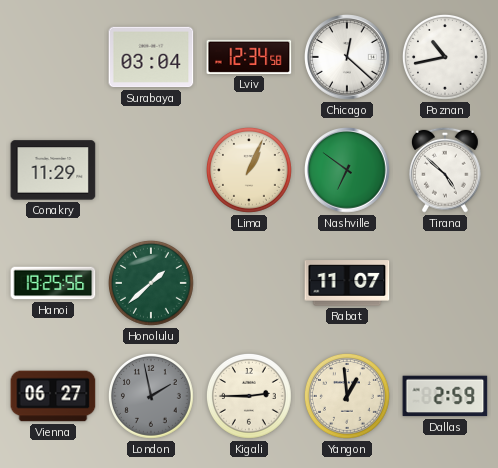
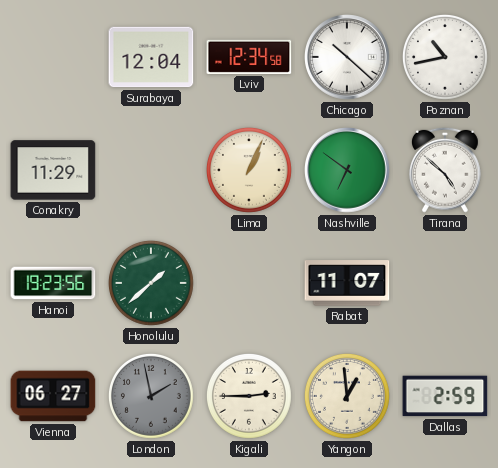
Surabaya: 03:04 -> 12:04 (151, 57)
Chicago: 12:22 -> 10:22 (347, 57)
Hanoi: 19:25 -> 19:23 (53, 283)
